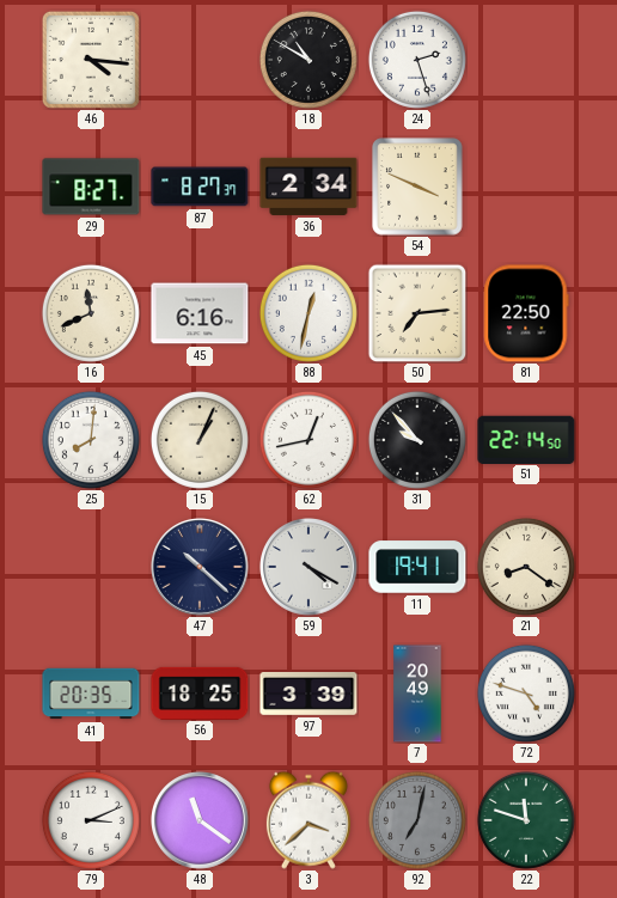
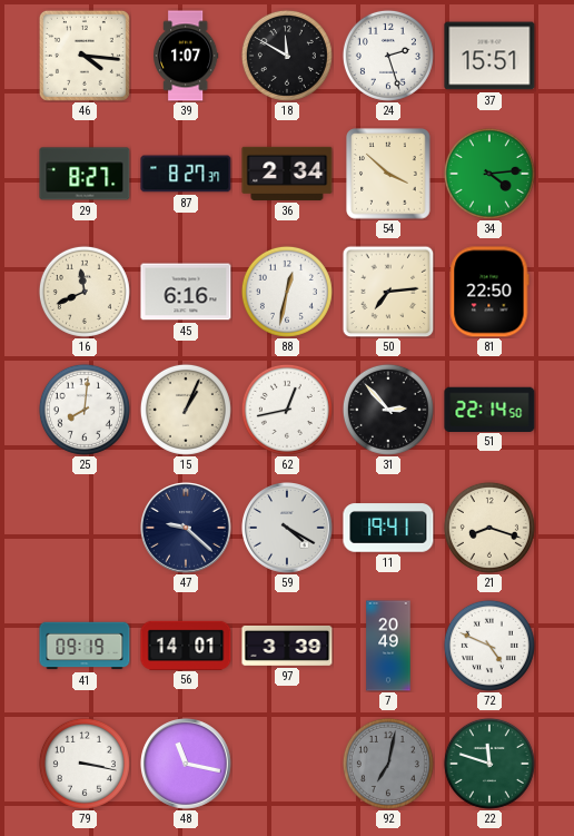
39: none -> 1:07 (186, 56)
18: 10:50 -> 11:50 (287, 56)
37: none -> 15:51 (489, 56)
54: 3:49 -> 3:52 (388, 174)
34: none -> 4:14 (489, 174)
31: 9:53 -> 2:53 (388, 410)
47: 10:22 -> 9:22 (187, 529)
21: 8:21 -> 8:18 (489, 528)
41: 20:35 -> 09:19 (85, 646)
56: 18:25 -> 14:01 (186, 645)
72: 4:48 -> 4:49 (489, 646)
79: 3:11 -> 3:17 (85, 764)
48: 11:21 -> 11:17 (187, 765)
3: 3:38 -> none (308, 820)
